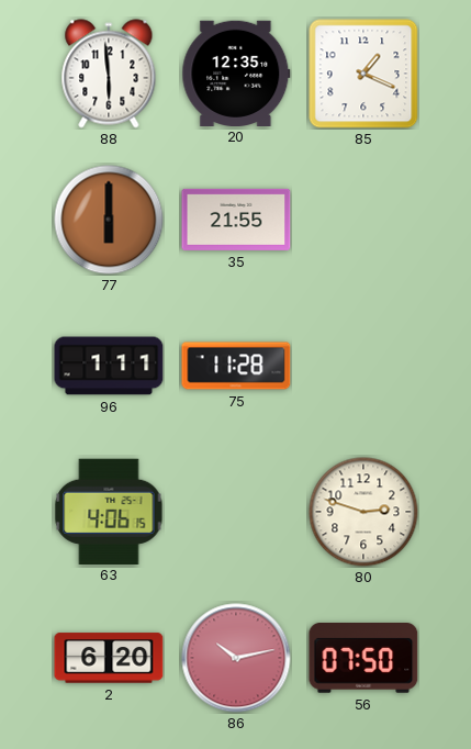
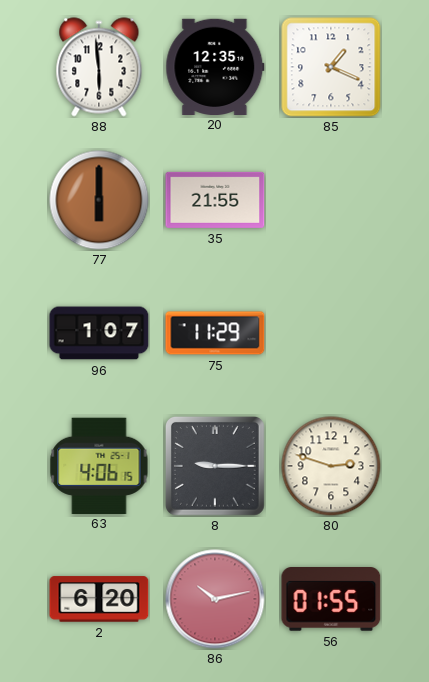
96: 1:11 -> 1:07 (99, 333)
75: 11:28 -> 11:29 (215, 333)
8: none -> 9:15 (215, 466)
56: 07:50 -> 01:55 (331, 600)
